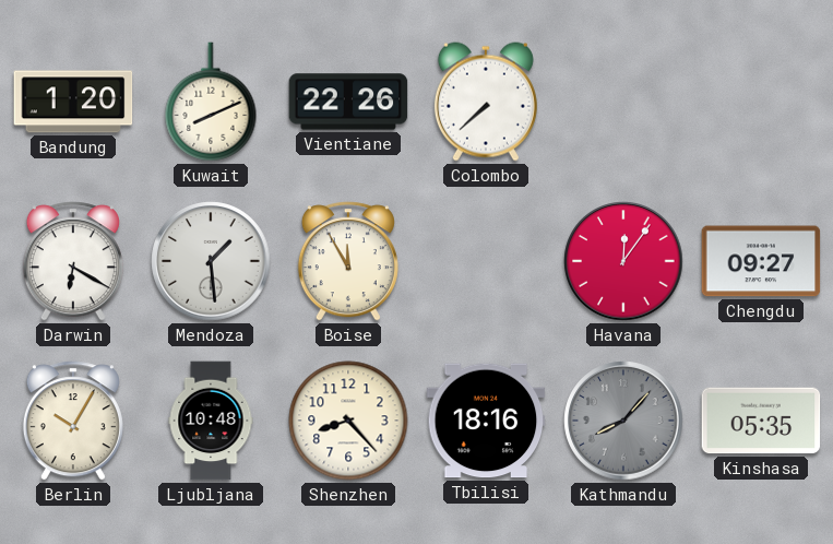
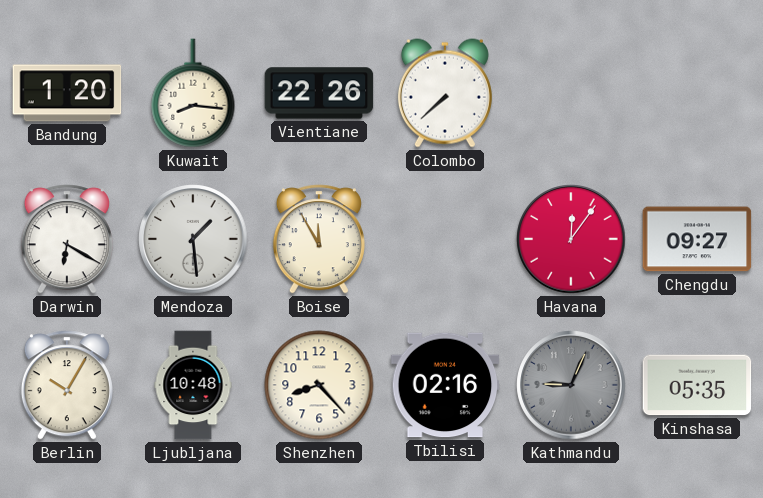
Kuwait: 8:11 -> 8:16 (193, 93)
Tbilisi: 18:16 -> 02:16 (445, 385)
Kathmandu: 8:07 -> 9:04 (571, 385)
